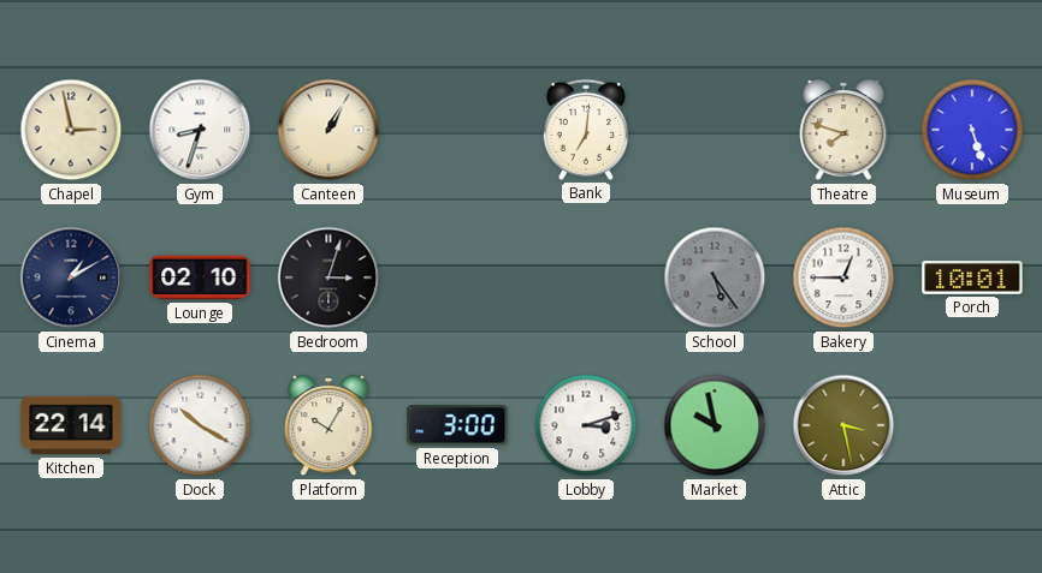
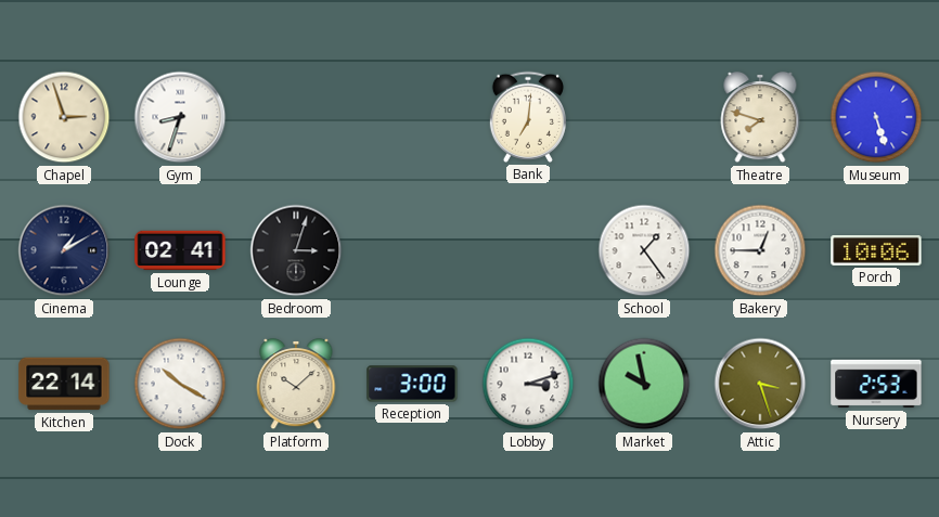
Chapel: 2:58 -> 2:57 (64, 117)
Canteen: 1:05 -> none (328, 130)
Lounge: 02:10 -> 02:41 (180, 250)
School: 5:24 -> 1:24 (644, 250)
School dial: grey -> white (644, 250)
Porch: 10:01 -> 10:06 (876, 251)
Platform: 10:05 -> 10:08 (296, 385)
Attic: 3:28 -> 3:27 (760, 384)
Nursery: none -> 2:53 (876, 384)
